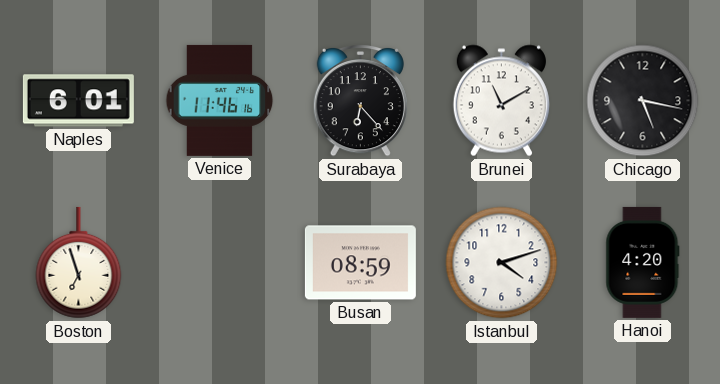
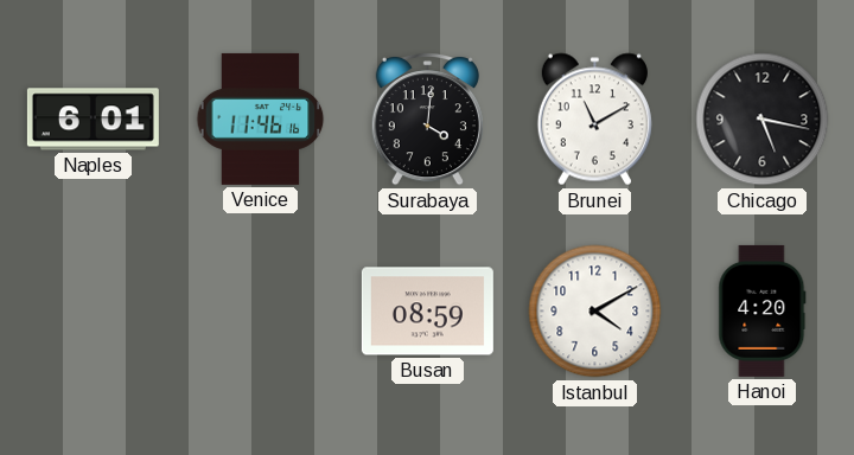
Surabaya: 6:23 -> 4:01 (427, 120)
Boston: 6:57 -> none (79, 263)
Istanbul: 4:12 -> 4:10 (595, 312)
